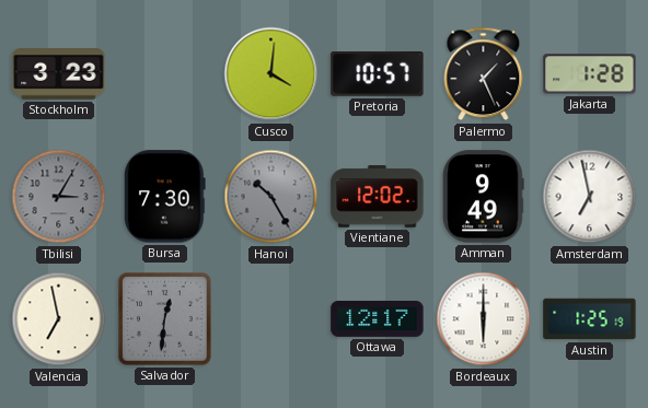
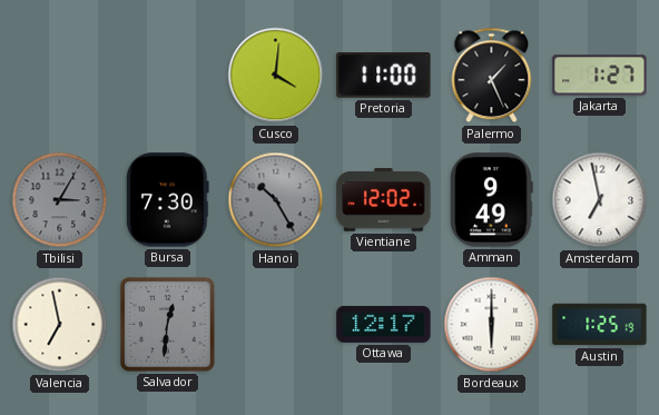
Stockholm: 3:23 -> none (59, 74)
Pretoria: 10:57 -> 11:00 (384, 76)
Jakarta: 1:28 -> 1:27 (600, 76)
